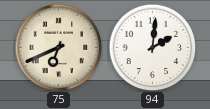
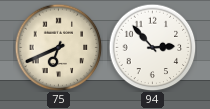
94: 2:01 -> 2:53 (152, 47)
